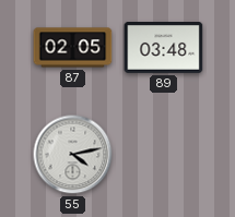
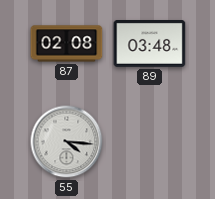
87: 02:05 -> 02:08 (67, 44)
55: 4:13 -> 4:16 (67, 142)
